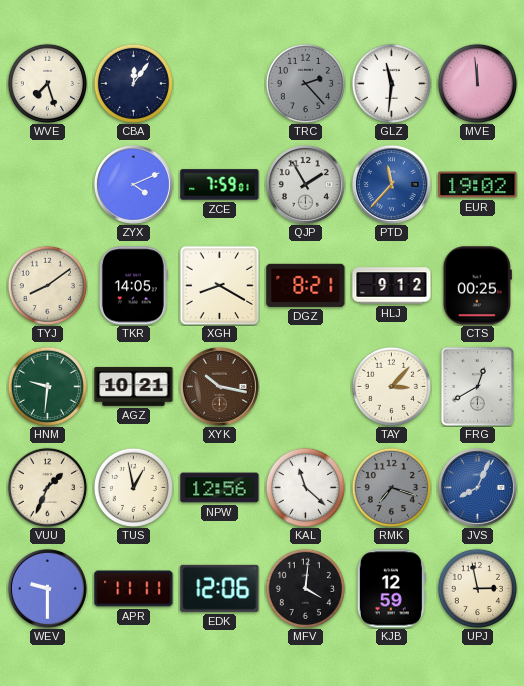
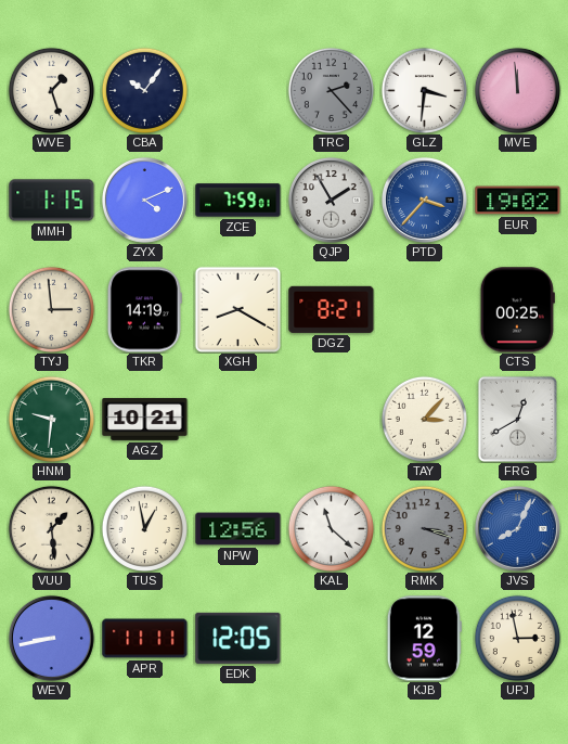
WVE: 7:27 -> 1:27 (51, 90)
CBA: 12:06 -> 10:06 (144, 90)
GLZ: 11:31 -> 3:31 (424, 90)
MMH: none -> 1:15 (52, 201)
PTD: 11:37 -> 3:37 (424, 200)
TYJ: 8:09 -> 2:59 (51, 309)
TKR: 14:05 -> 14:19 (144, 310)
HLJ: 9:12 -> none (392, 286)
XYK: 10:17 -> none (219, 386)
VUU: 1:34 -> 1:29 (51, 528)
RMK: 7:18 -> 3:18 (424, 528)
WEV: 9:30 -> 8:43 (51, 638)
EDK: 12:06 -> 12:05 (238, 638)
MFV: 4:01 -> none (305, 588)
